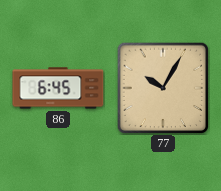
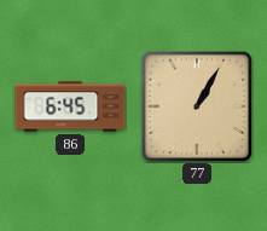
77: 10:05 -> 1:05 (197, 106)
